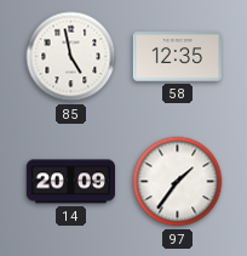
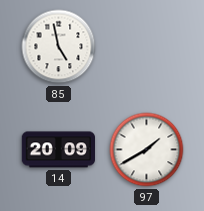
58: 12:35 -> none (177, 57)
97: 1:36 -> 1:40 (147, 150)
